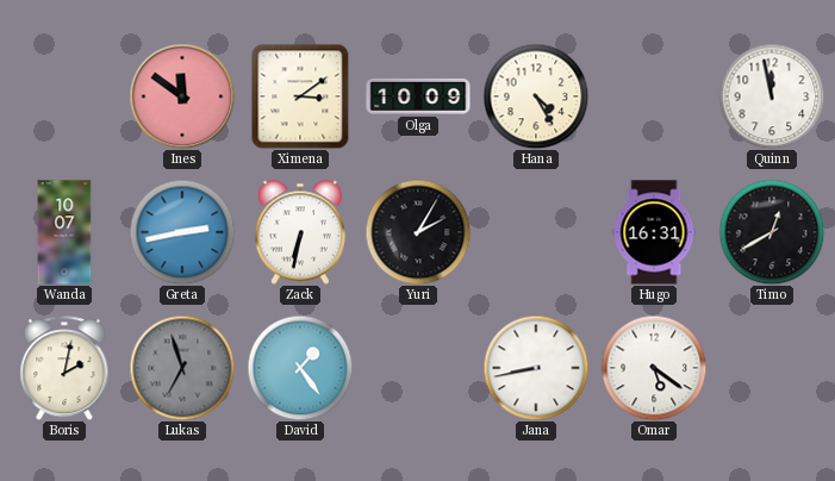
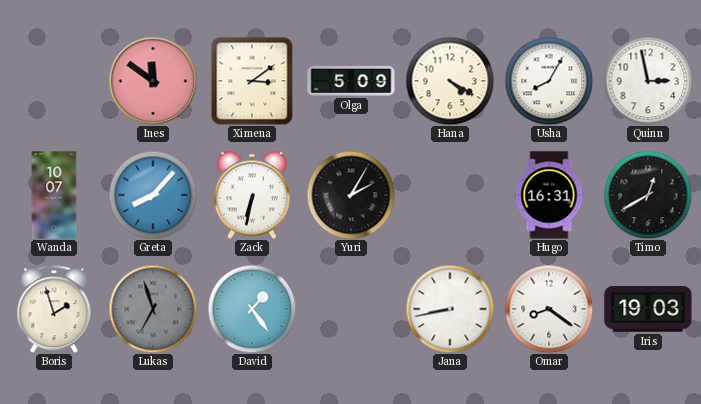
Olga: 10:09 -> 5:09 (351, 81)
Hana: 4:25 -> 4:20 (450, 81)
Usha: none -> 8:05 (549, 81)
Quinn: 11:58 -> 2:58 (648, 81)
Greta: 2:43 -> 8:07 (153, 195)
Boris: 2:02 -> 1:57 (54, 309)
Omar: 5:21 -> 8:21 (549, 309)
Iris: none -> 19:03 (648, 310)
